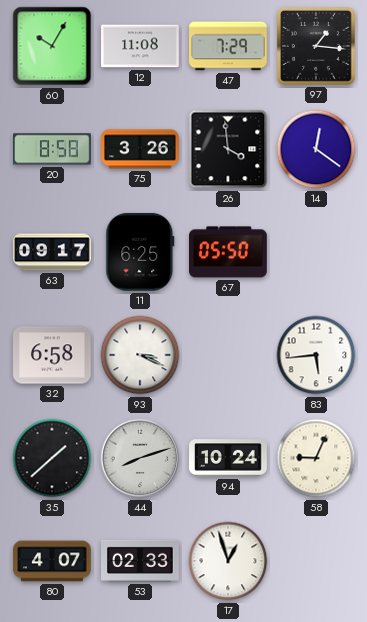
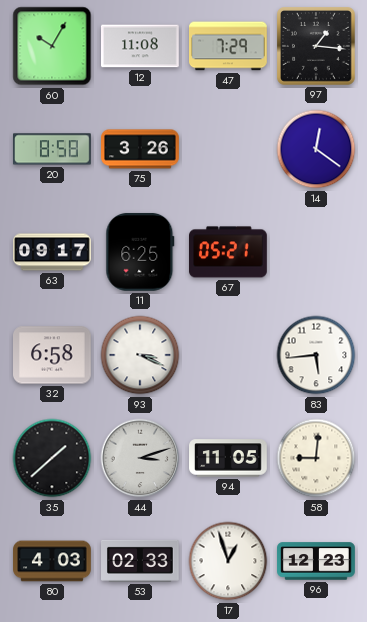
26: 3:59 -> none (228, 149)
67: 05:50 -> 05:21 (229, 252)
44: 8:12 -> 3:12 (140, 458)
94: 10:24 -> 11:05 (228, 458)
58: 9:04 -> 9:01 (316, 458)
80: 4:07 -> 4:03 (52, 561)
96: none -> 12:23 (316, 561)
